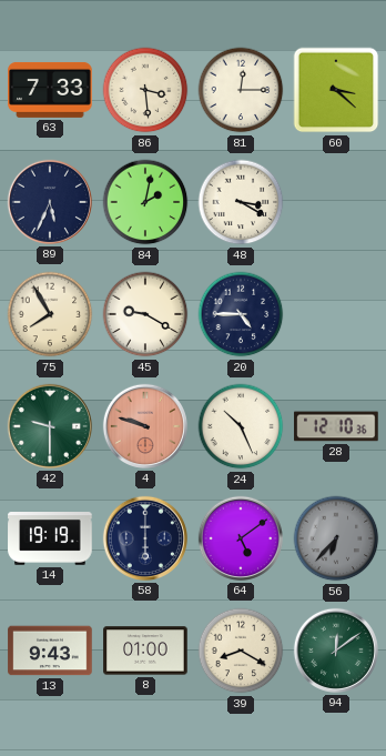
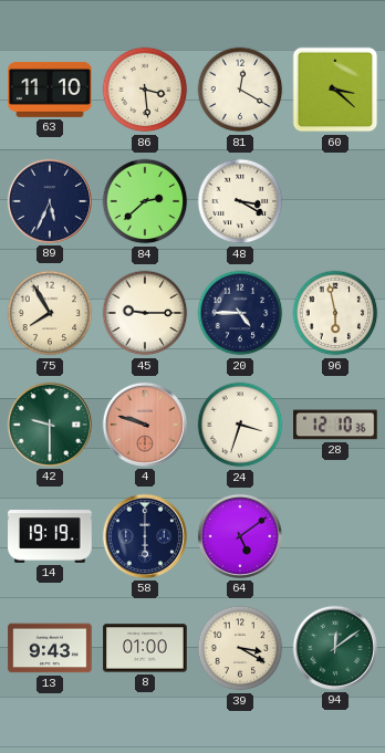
63: 7:33 -> 11:10 (50, 90)
81: 12:15 -> 12:20 (240, 90)
84: 2:02 -> 2:38 (145, 201)
45: 9:20 -> 9:15 (145, 313)
96: none -> 5:58 (335, 313)
24: 10:26 -> 3:33 (240, 425)
56: 6:37 -> none (336, 538)
39: 8:20 -> 3:20 (240, 648)
